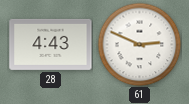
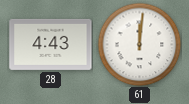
61: 2:49 -> 12:01 (139, 44)
